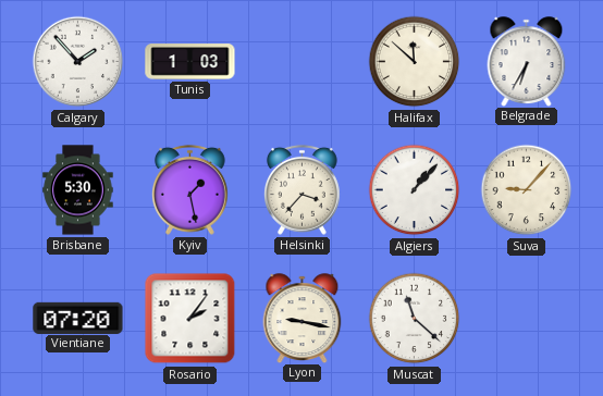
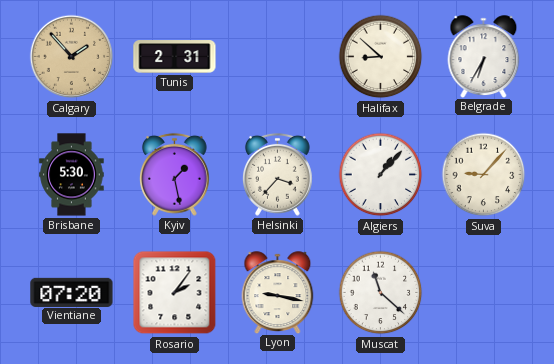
Calgary dial: white -> champagne (72, 57)
Tunis: 1:03 -> 2:31 (175, 57)
Halifax: 11:52 -> 8:52 (381, 57)
